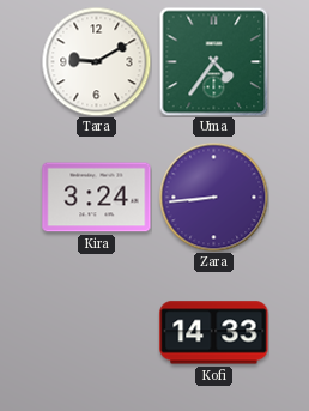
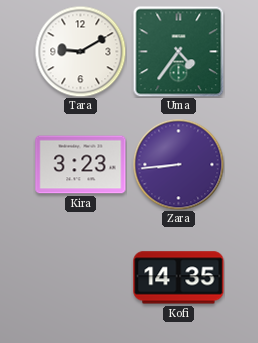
Kira: 3:24 -> 3:23 (81, 165)
Kofi: 14:33 -> 14:35 (179, 278)
